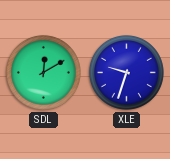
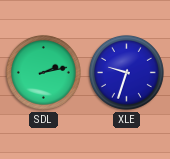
SDL: 12:10 -> 2:13 (43, 72)
